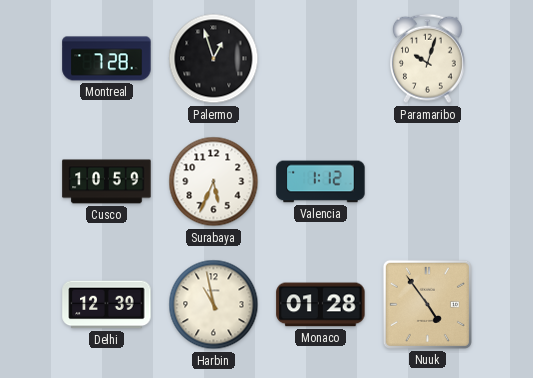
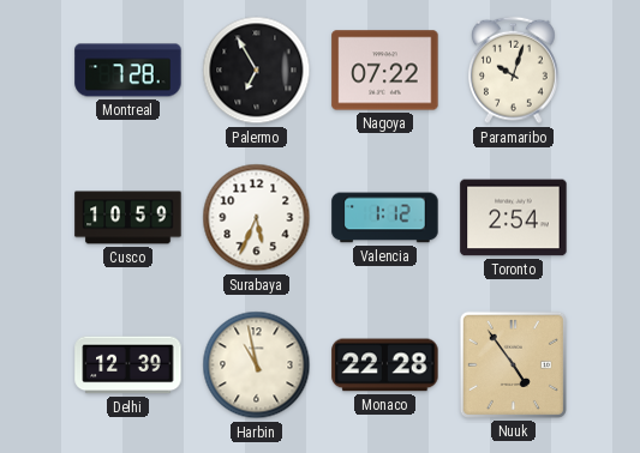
Palermo: 12:57 -> 6:55 (257, 71)
Nagoya: none -> 07:22 (385, 71)
Toronto: none -> 2:54 (514, 218)
Monaco: 01:28 -> 22:28 (385, 366)
